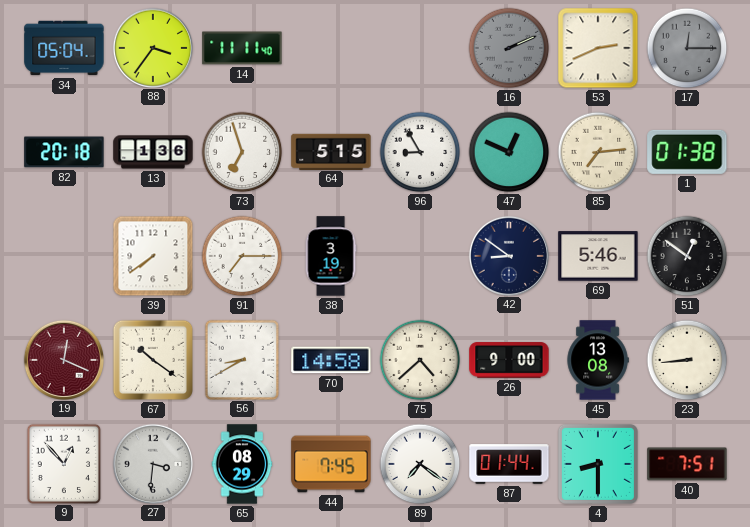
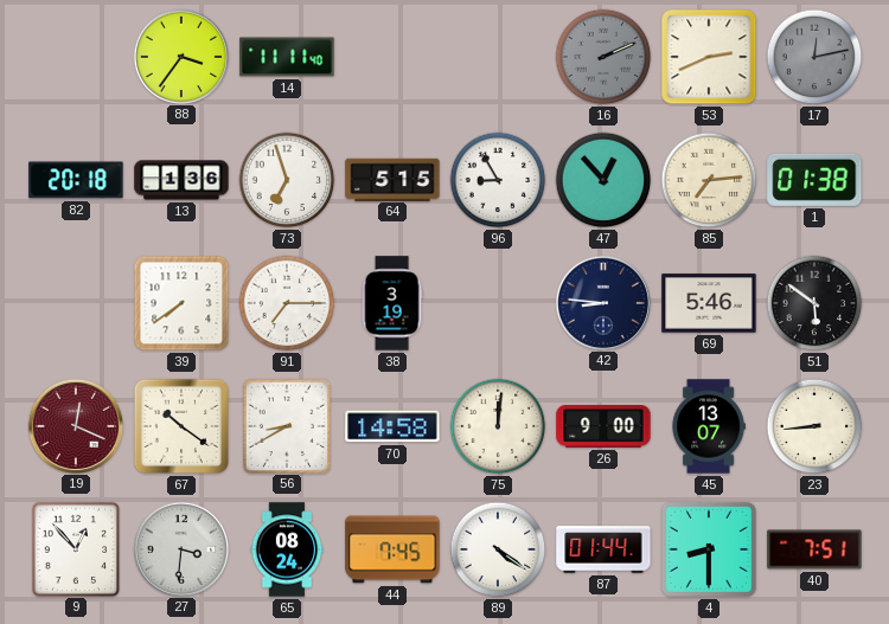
34: 05:04 -> none (64, 48)
17: 12:15 -> 12:13 (814, 57)
47: 12:49 -> 12:53 (603, 180)
42: 8:51 -> 8:46 (602, 302)
51: 12:51 -> 5:51 (814, 303)
75: 4:38 -> 12:01 (498, 426)
45: 13:08 -> 13:07 (709, 426)
65: 08:29 -> 08:24 (287, 549)
89: 7:21 -> 4:21 (498, 549)
